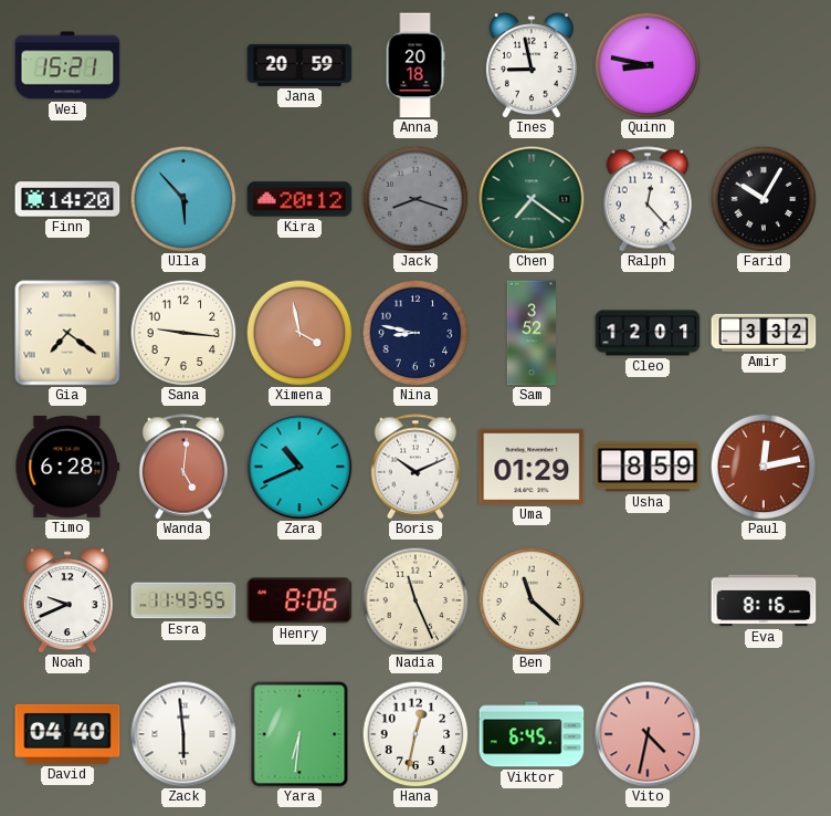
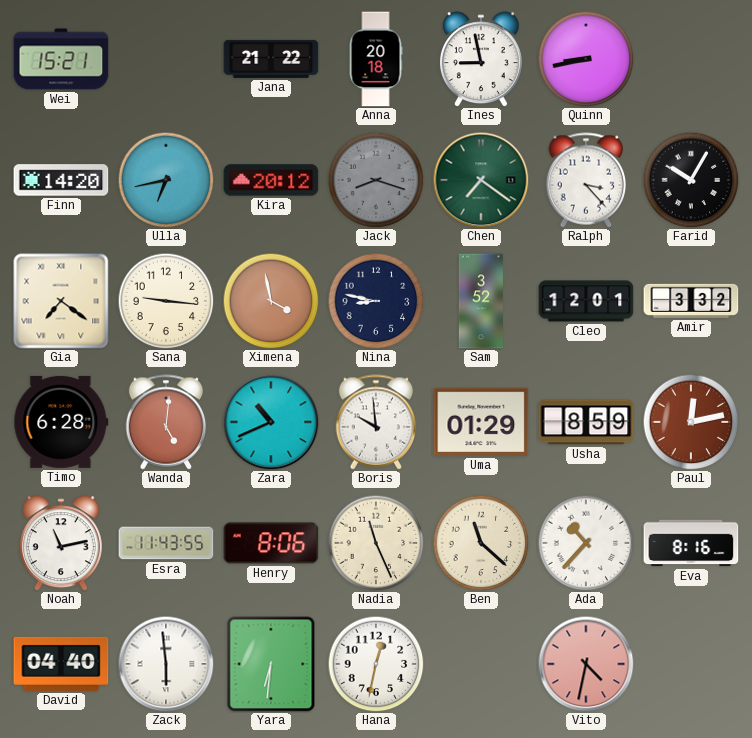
Jana: 20:59 -> 21:22 (271, 59)
Quinn: 8:47 -> 8:43 (586, 59)
Ulla: 5:53 -> 6:43 (166, 180)
Ralph: 12:23 -> 3:23 (586, 180)
Boris: 10:11 -> 9:59 (376, 422)
Noah: 9:41 -> 11:13 (61, 543)
Ada: none -> 10:37 (586, 543)
Viktor: 6:45 -> none (532, 734)
